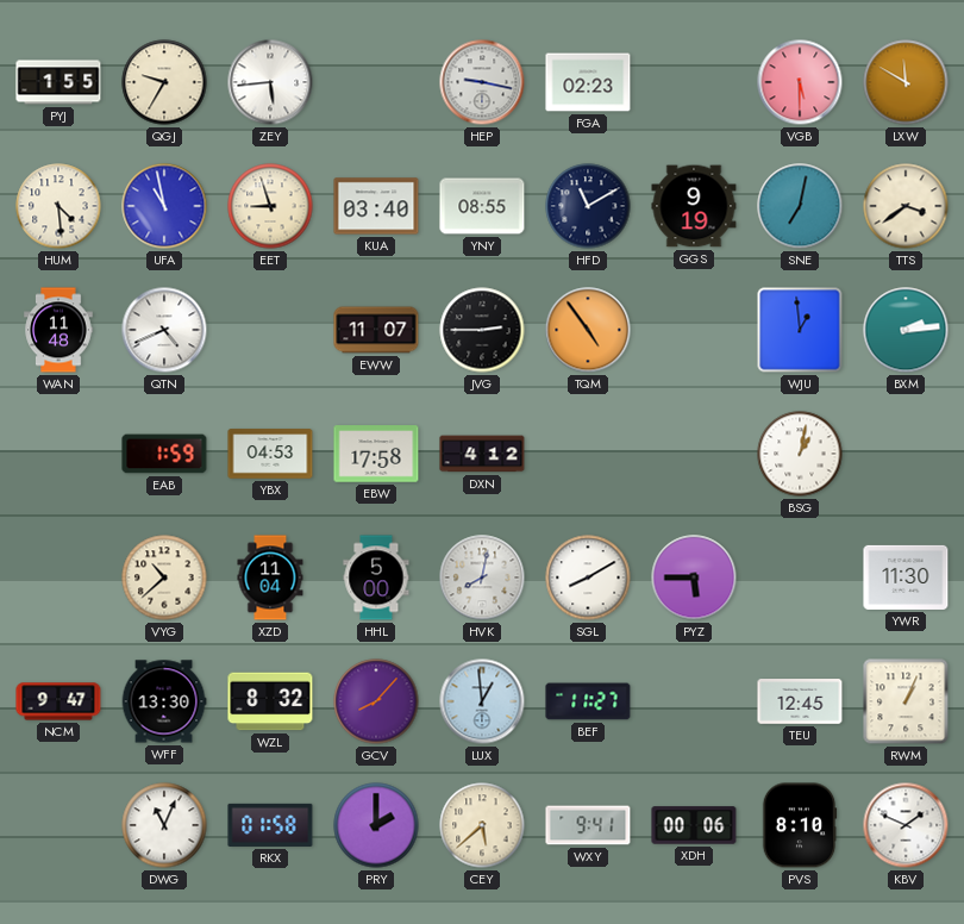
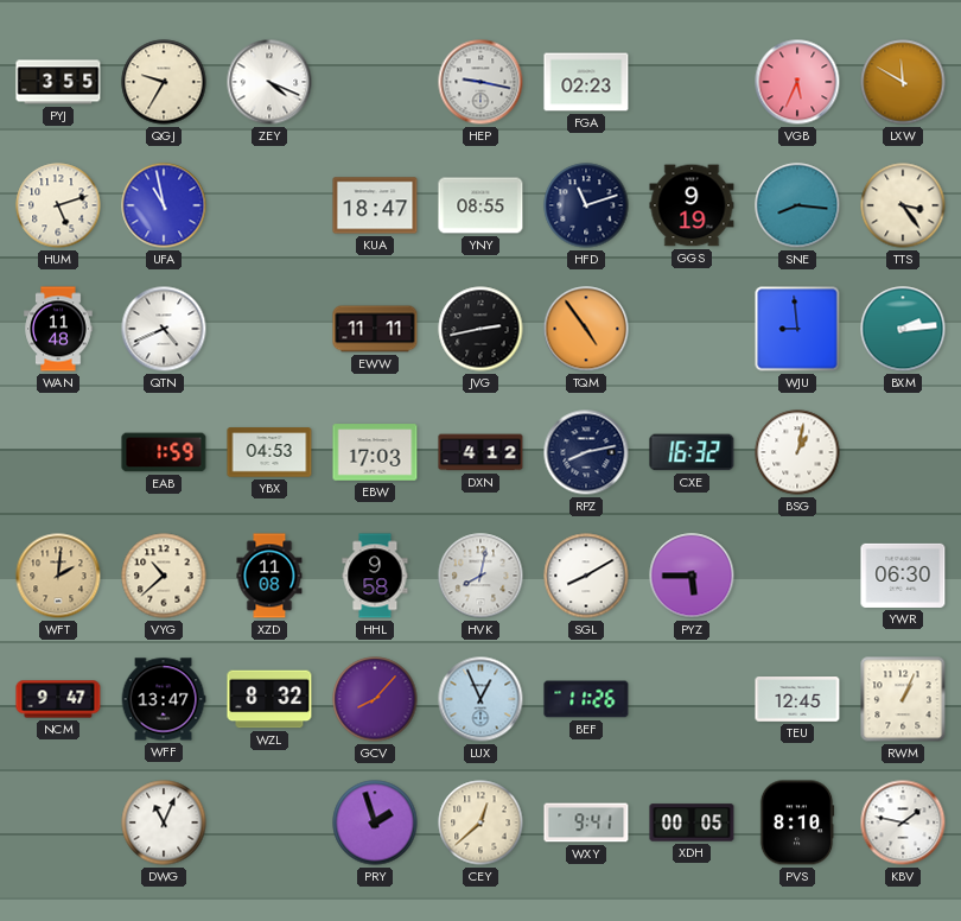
PYJ: 1:55 -> 3:55 (58, 82)
ZEY: 5:44 -> 4:19 (269, 82)
VGB: 5:30 -> 5:34 (797, 82)
HUM: 4:29 -> 5:12 (58, 205)
EET: 8:57 -> none (270, 206)
KUA: 03:40 -> 18:47 (375, 205)
HFD: 11:10 -> 11:12 (586, 205)
SNE: 7:02 -> 8:16 (797, 205)
TTS: 3:39 -> 3:24 (903, 205)
EWW: 11:07 -> 11:11 (375, 329)
JVG: 2:45 -> 2:43 (480, 329)
WJU: 12:59 -> 8:59 (797, 329)
EBW: 17:58 -> 17:03 (375, 452)
RPZ: none -> 8:13 (586, 452)
CXE: none -> 16:32 (692, 452)
WFT: none -> 2:01 (58, 576)
XZD: 11:04 -> 11:08 (269, 576)
HHL: 5:00 -> 9:58 (375, 576)
YWR: 11:30 -> 06:30 (903, 576)
WFF: 13:30 -> 13:47 (164, 699)
LUX: 12:59 -> 12:56 (480, 699)
BEF: 11:27 -> 11:26 (586, 699)
RKX: 01:58 -> none (270, 825)
PRY: 2:00 -> 1:57 (375, 822)
CEY: 5:38 -> 12:38 (480, 822)
XDH: 00:06 -> 00:05 (692, 822)
KBV: 1:49 -> 1:47 (903, 822)
